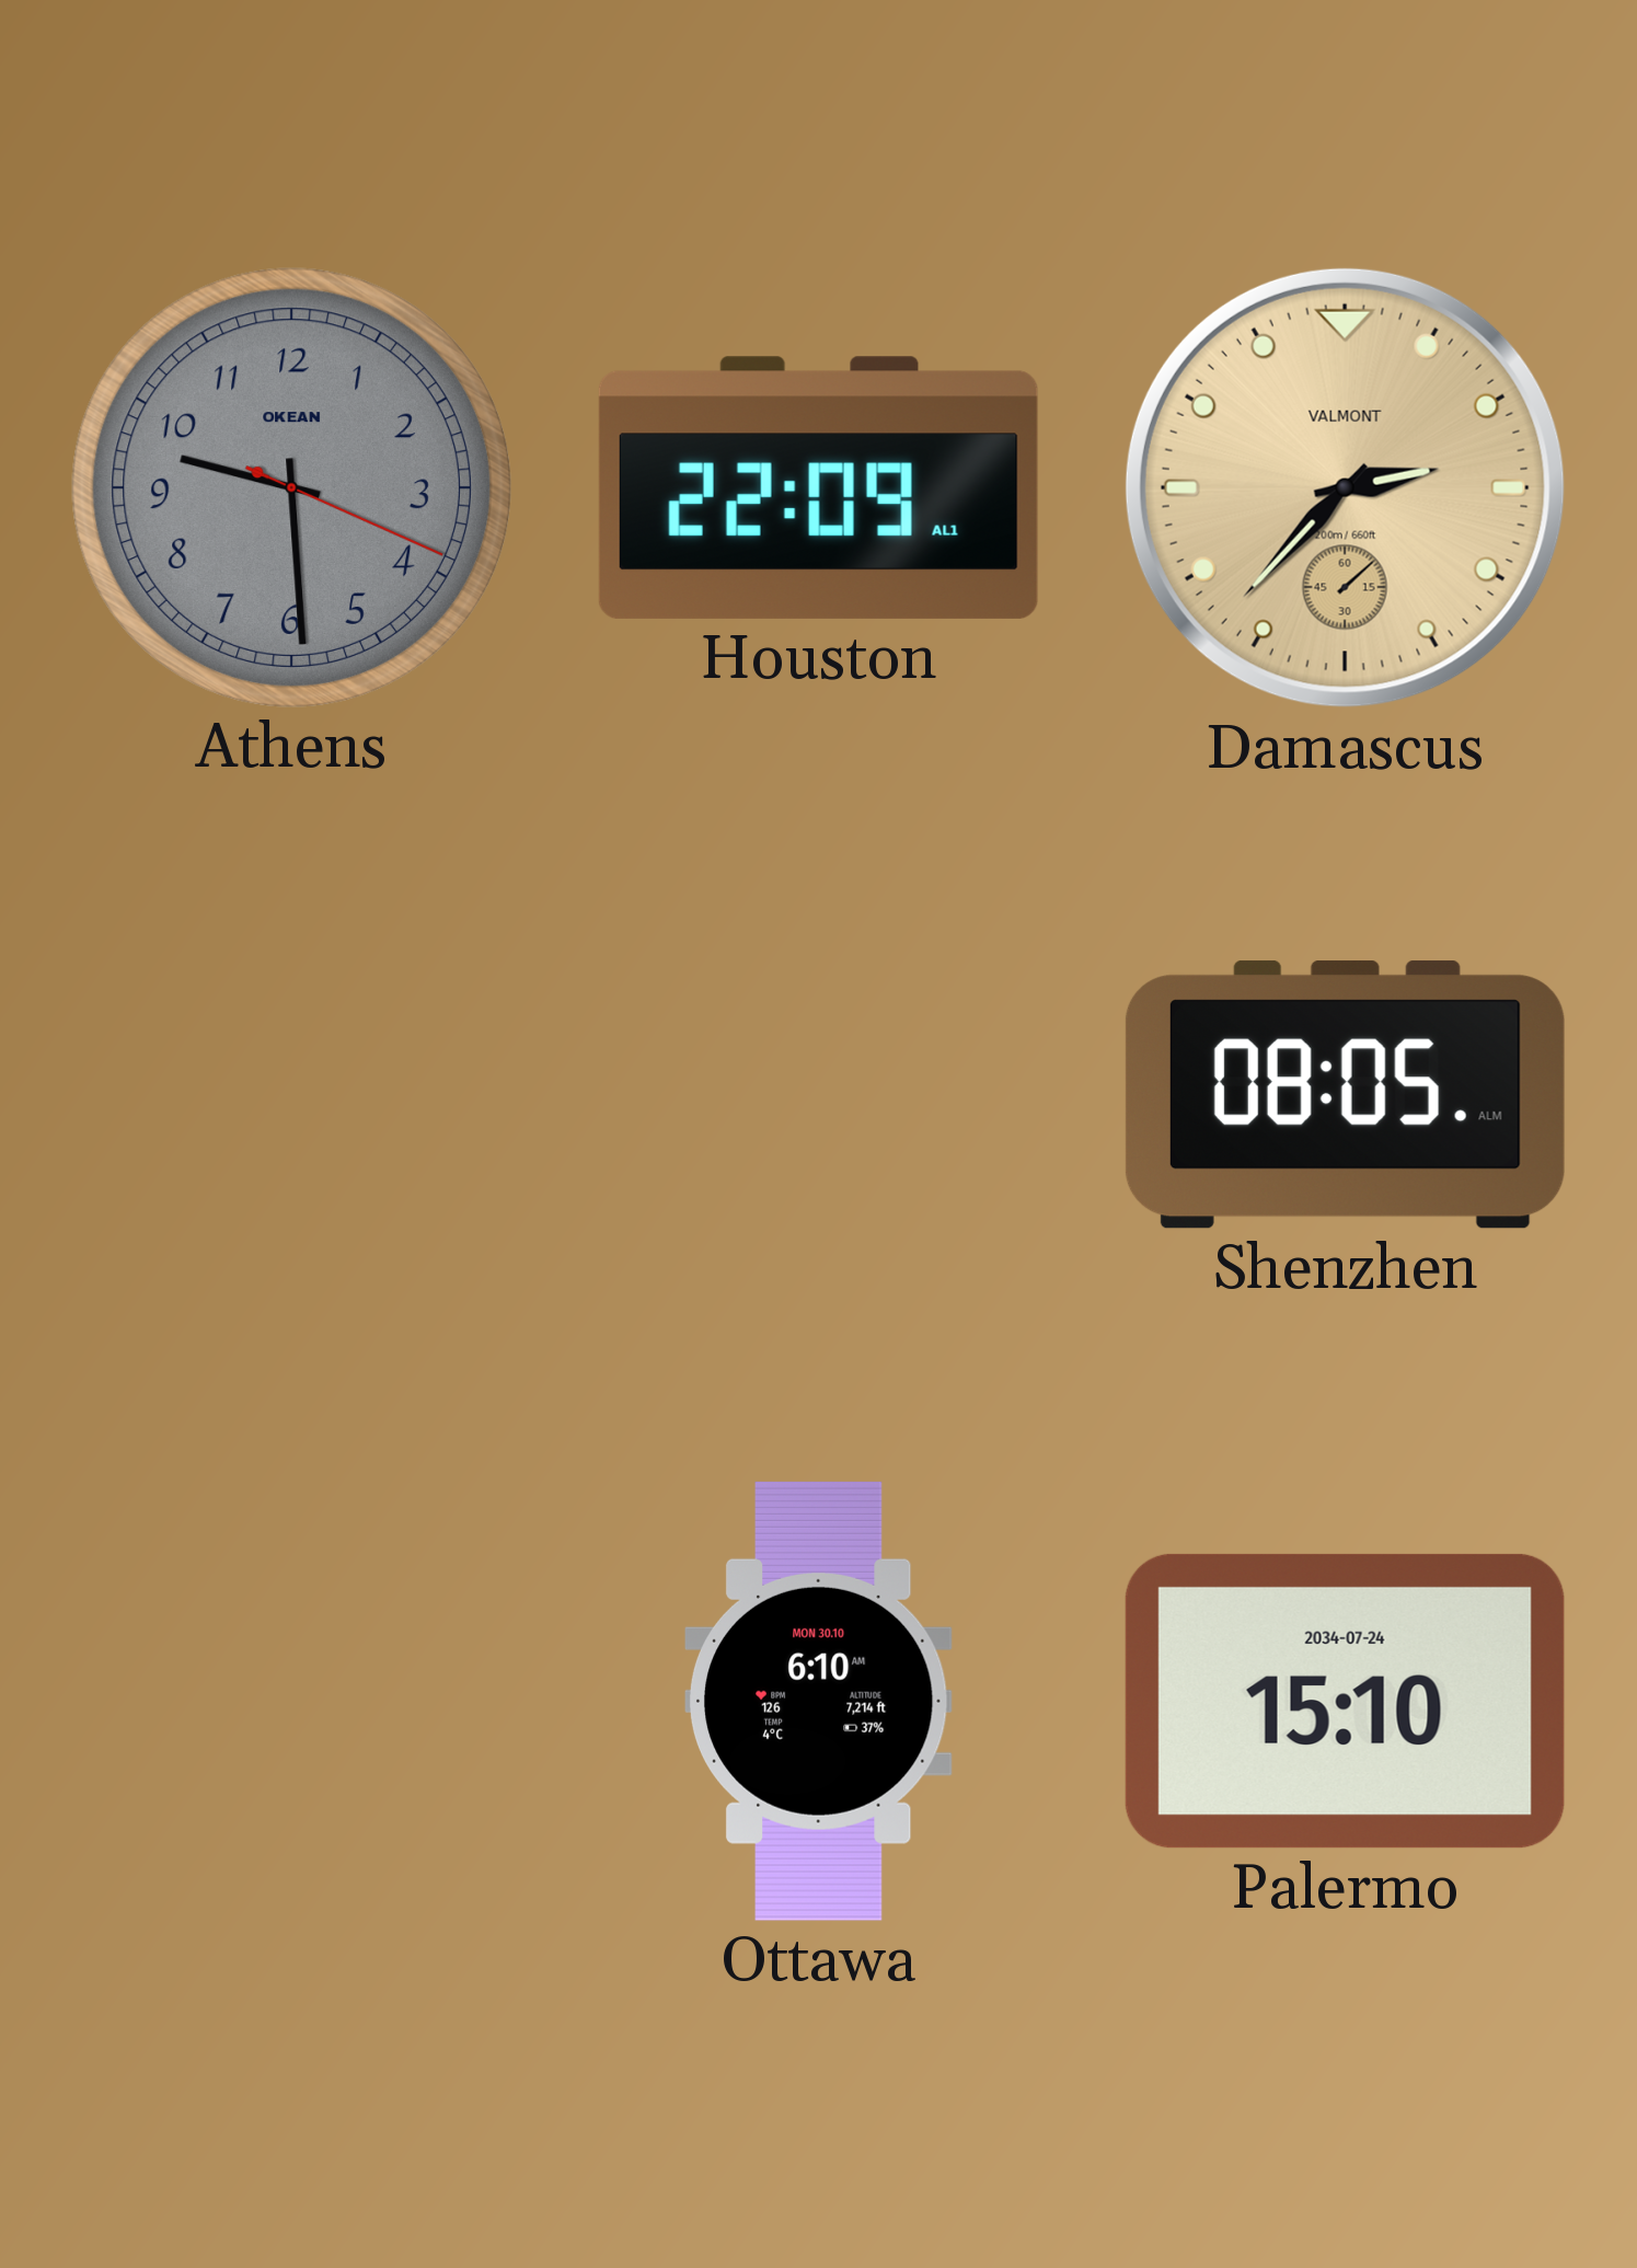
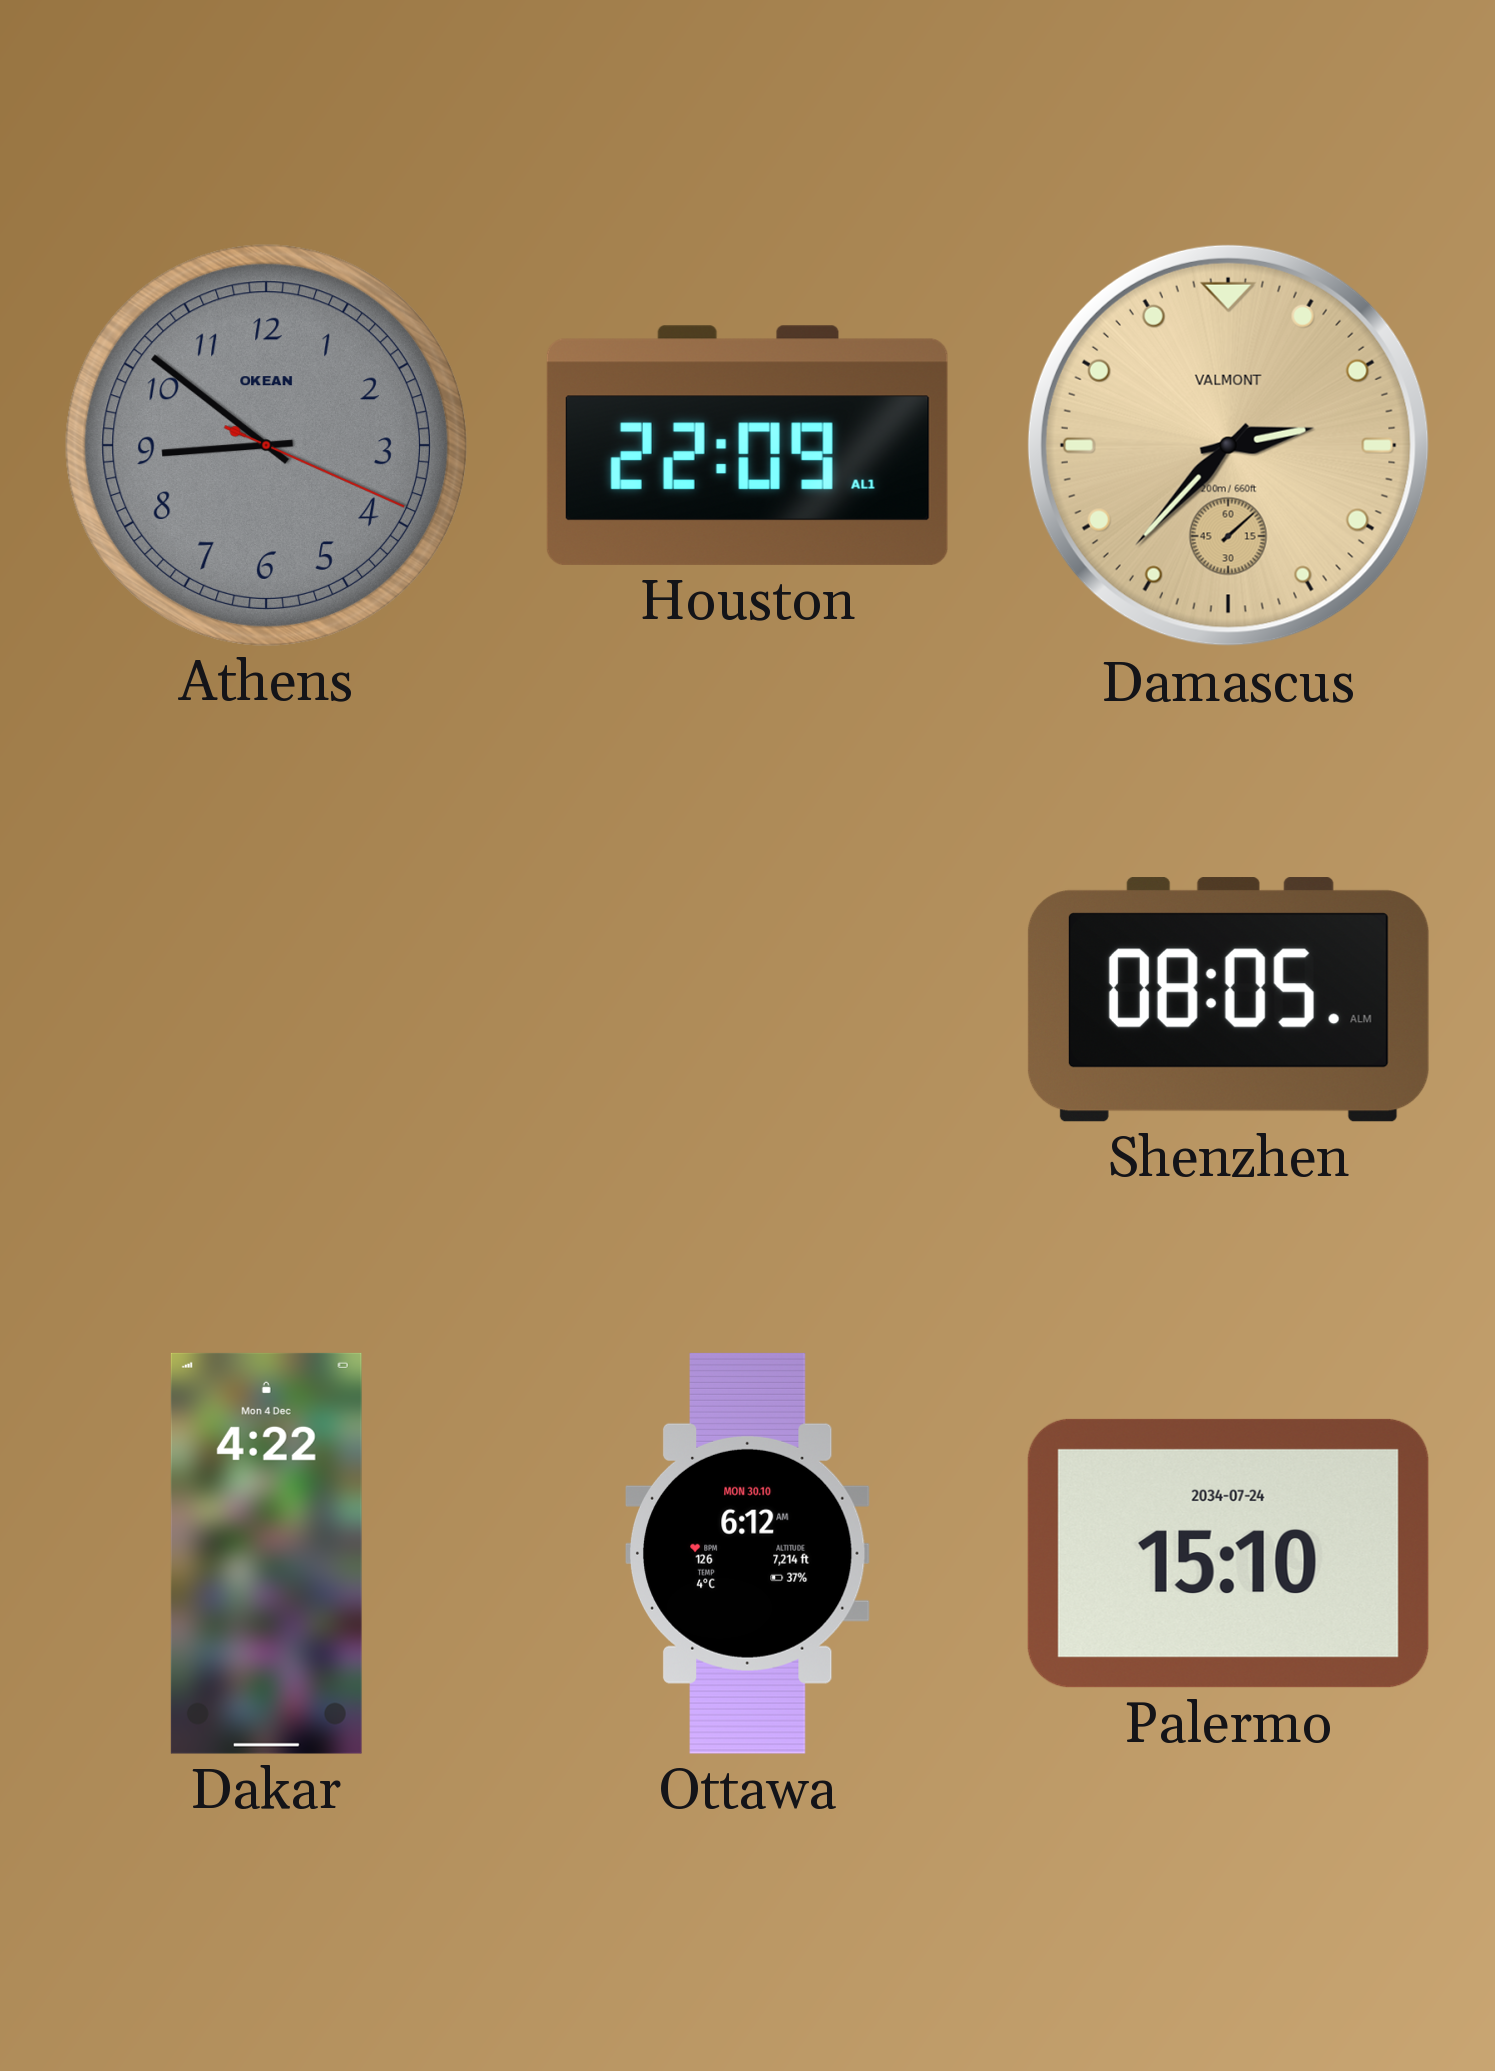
Athens: 9:29 -> 8:51 (266, 445)
Dakar: none -> 4:22 (266, 1553)
Ottawa: 6:10 -> 6:12 (747, 1553)
